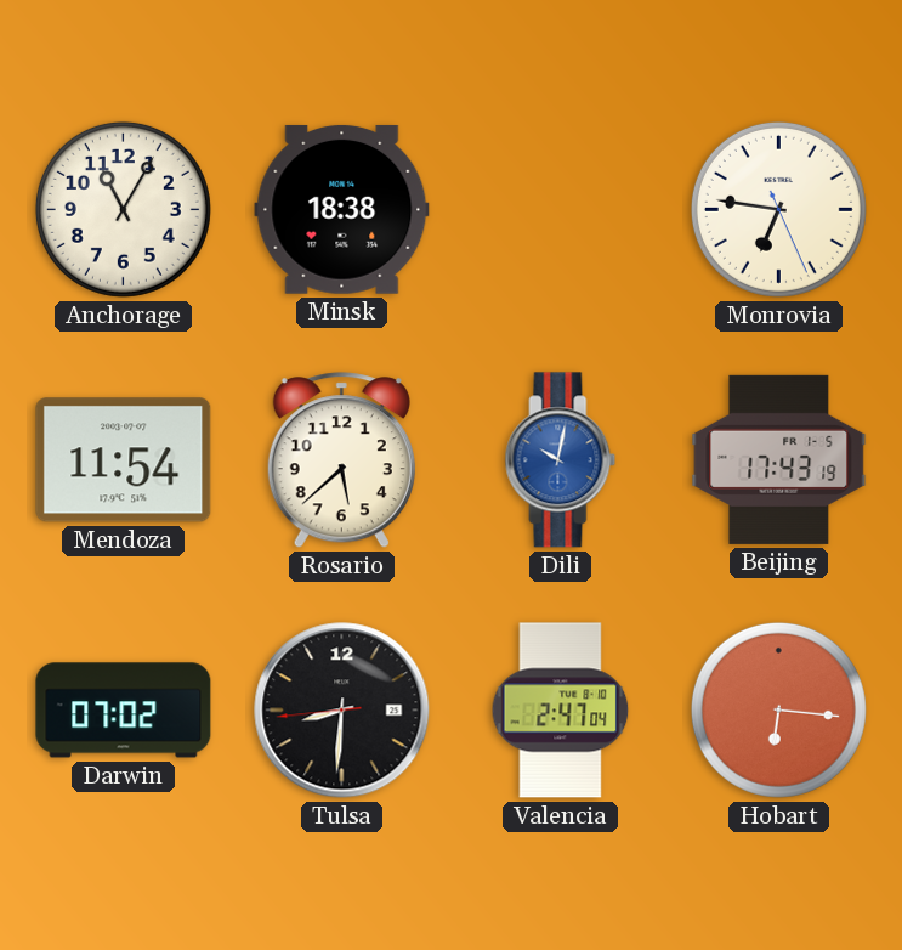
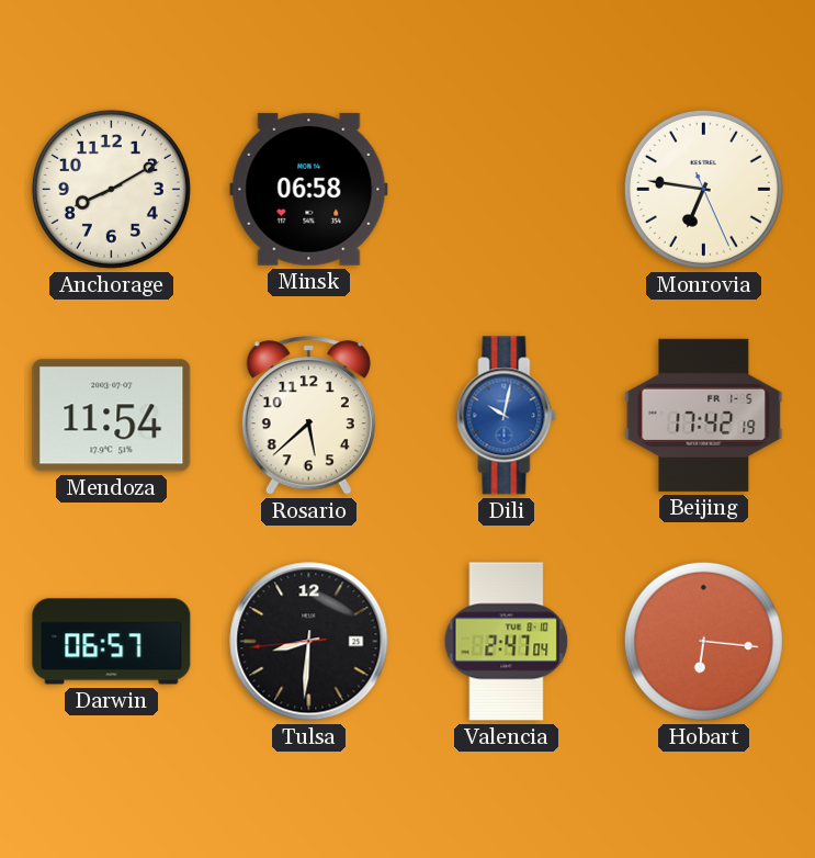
Anchorage: 11:05 -> 8:10 (111, 189)
Minsk: 18:38 -> 06:58 (309, 189)
Beijing: 17:43 -> 17:42 (704, 415)
Darwin: 07:02 -> 06:57 (112, 642)
